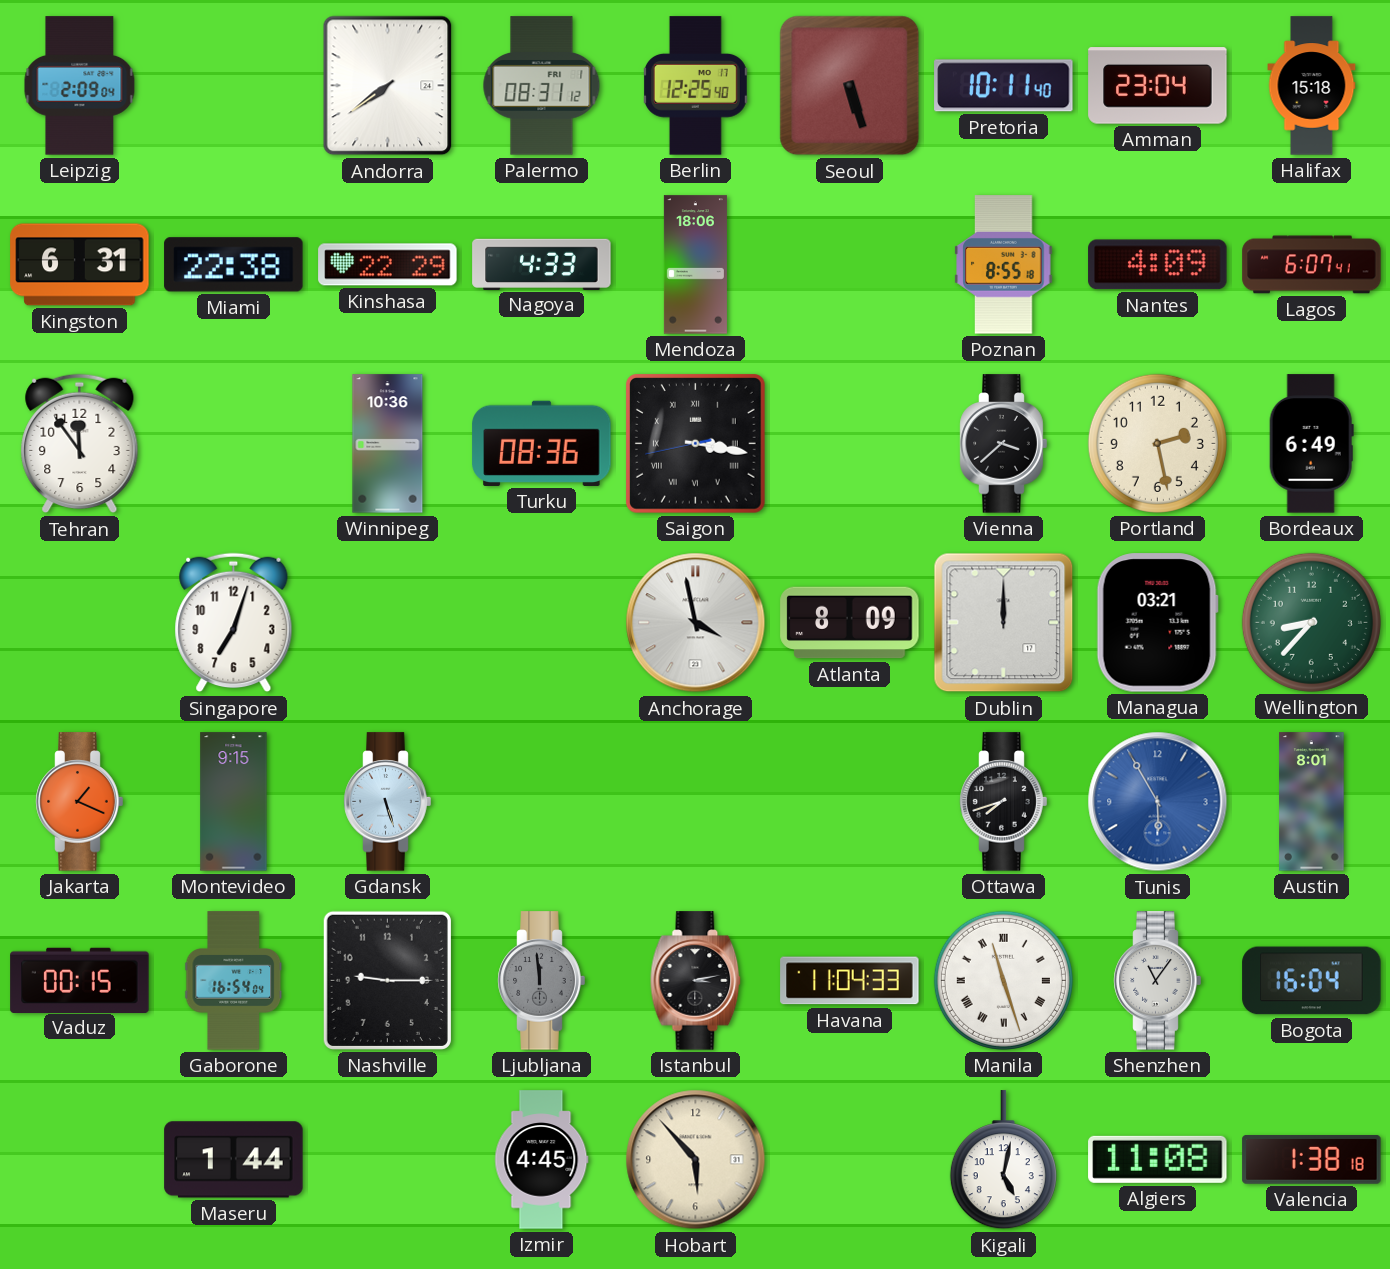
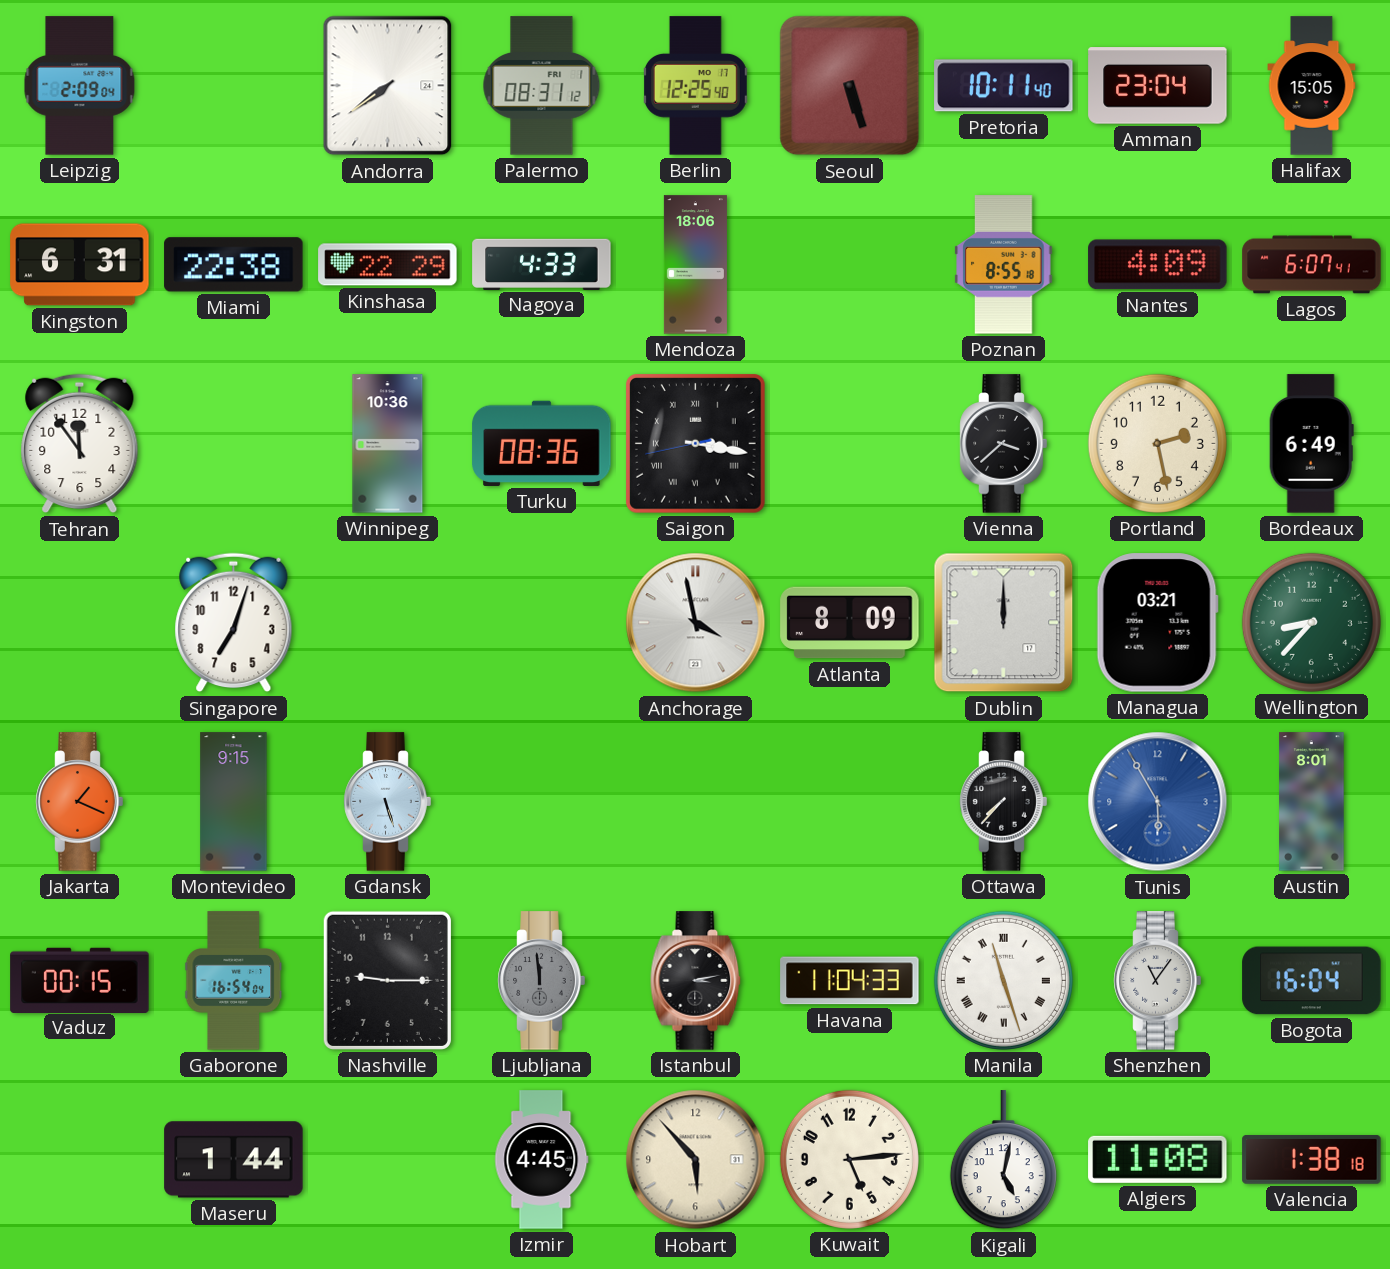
Halifax: 15:18 -> 15:05 (1312, 86)
Ottawa: 7:42 -> 7:37 (1004, 802)
Kuwait: none -> 5:14 (849, 1159)
